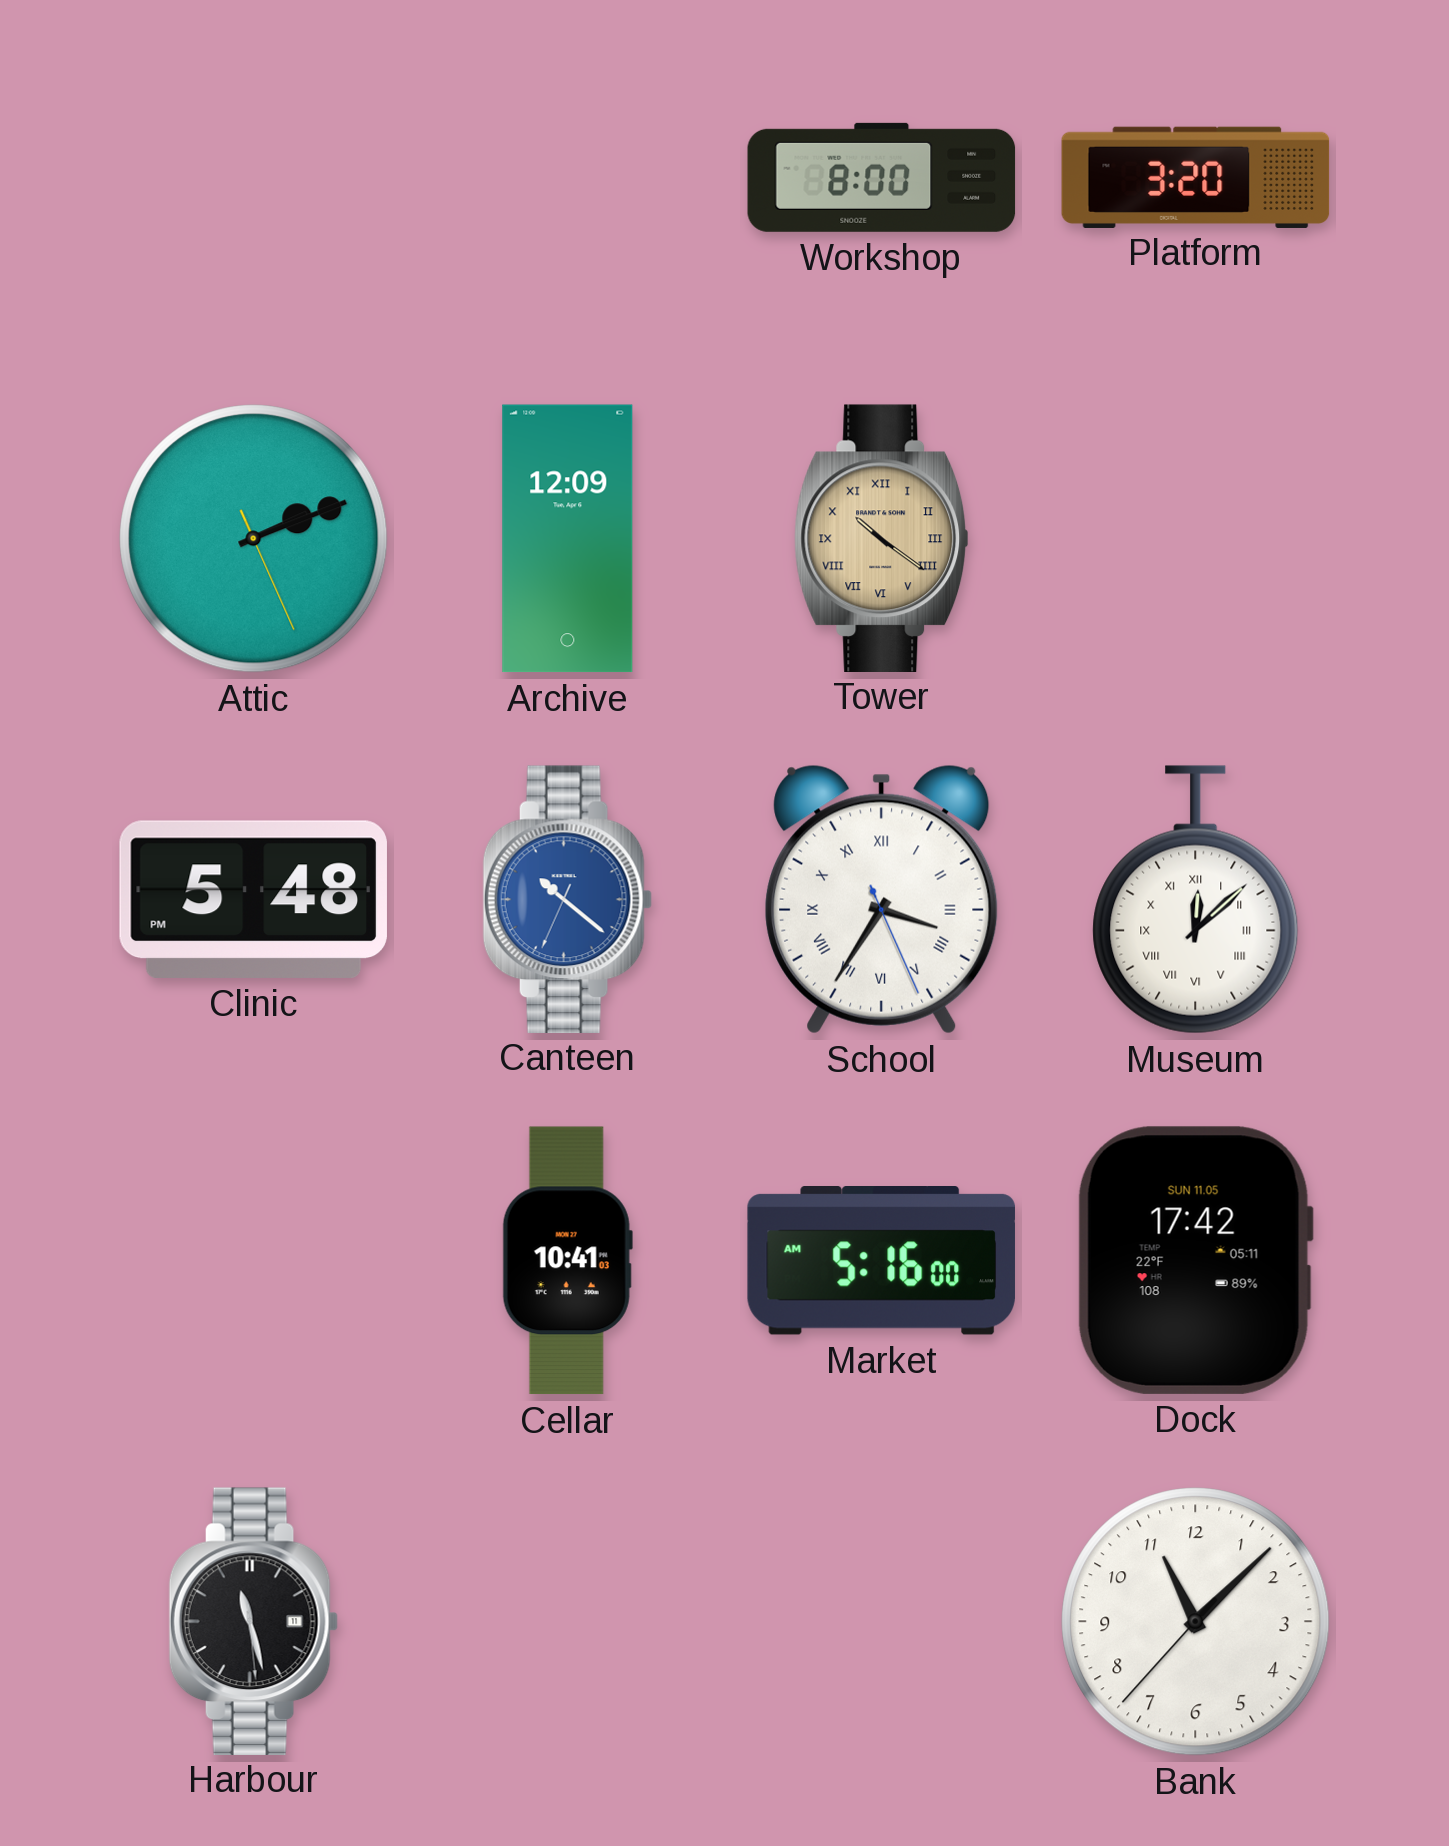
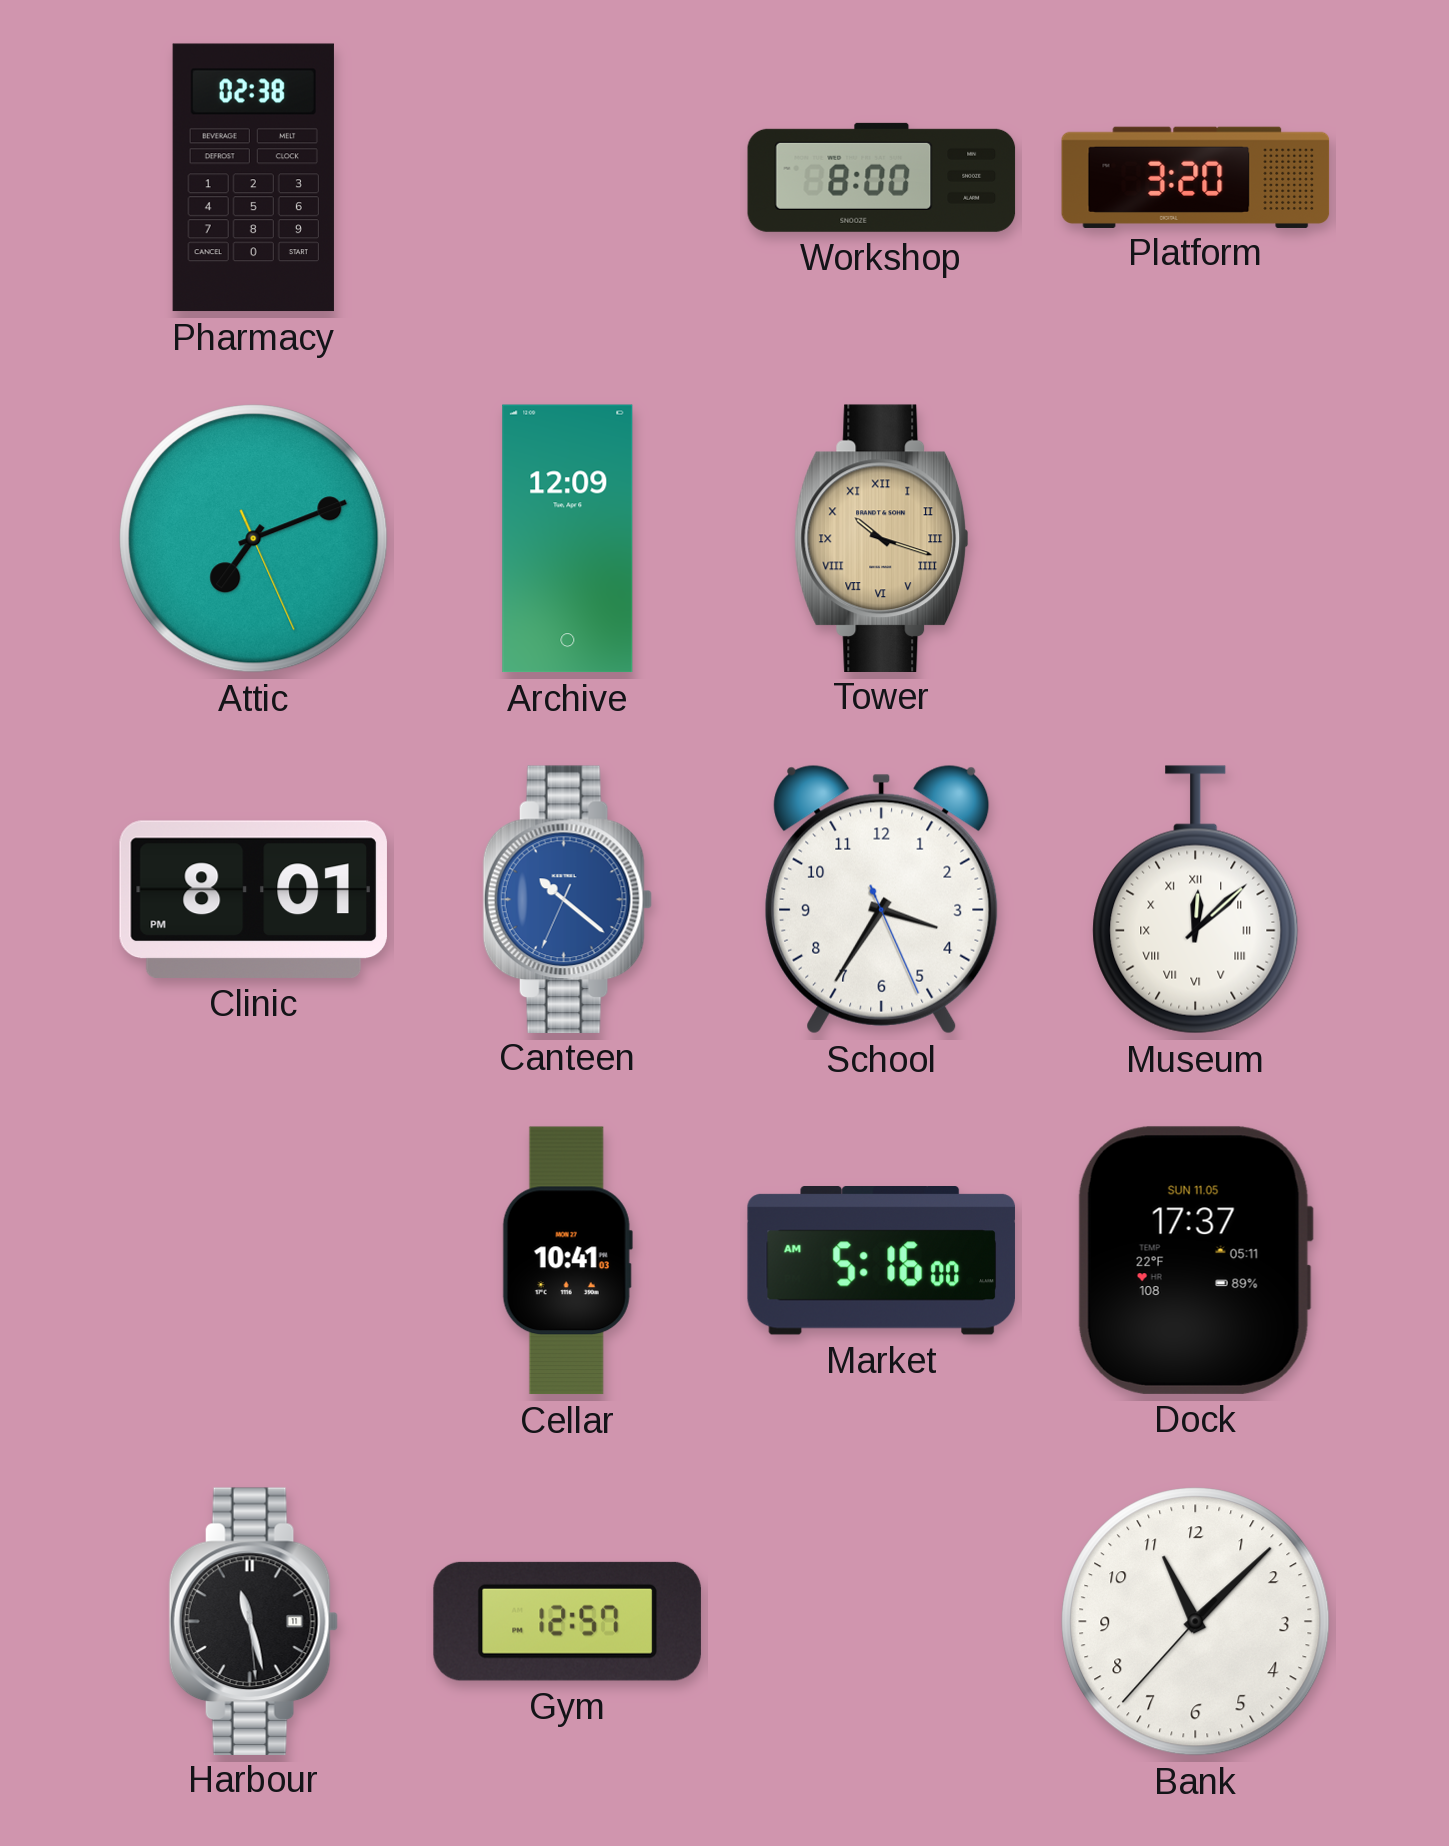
Pharmacy: none -> 02:38 (253, 178)
Attic: 2:11 -> 7:11 (254, 539)
Tower: 10:21 -> 10:18 (882, 538)
Clinic: 5:48 -> 8:01 (253, 899)
School numerals: Roman -> Arabic (882, 899)
Dock: 17:42 -> 17:37 (1195, 1260)
Gym: none -> 12:57 (567, 1621)
